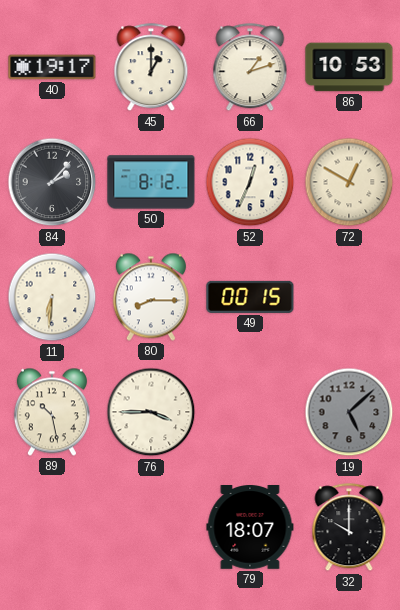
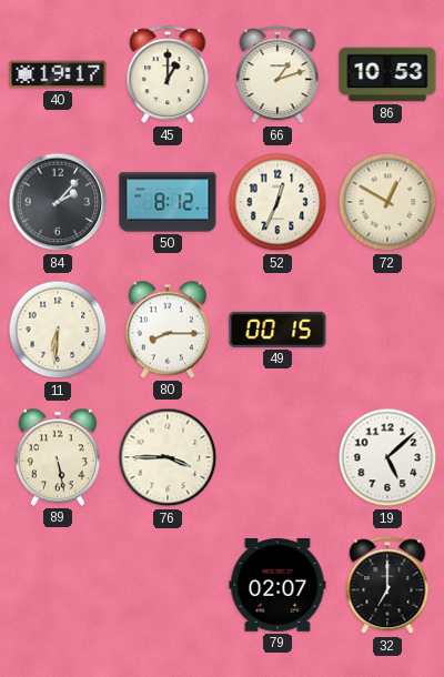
89: 10:28 -> 5:28 (58, 457)
19 dial: grey -> white (387, 457)
79: 18:07 -> 02:07 (277, 586)
32: 10:00 -> 7:00 (387, 586)
